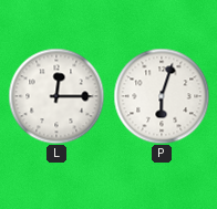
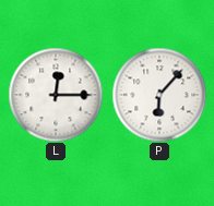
P: 6:03 -> 6:07 (159, 95)
